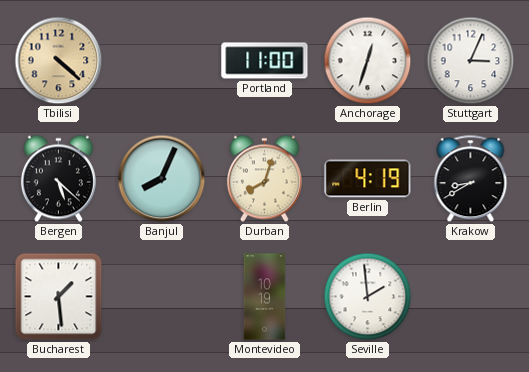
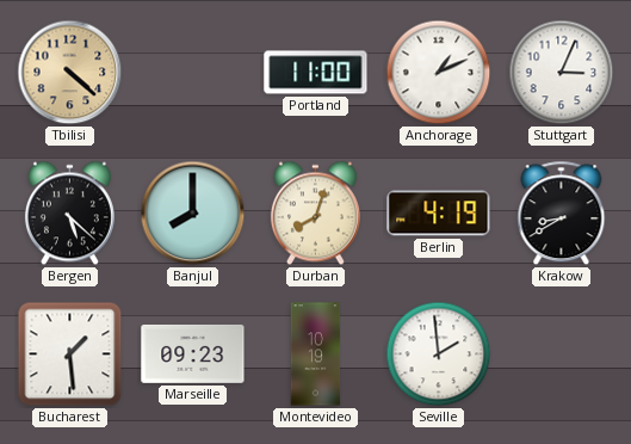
Anchorage: 12:33 -> 1:11 (439, 73)
Banjul: 8:04 -> 8:00 (193, 214)
Marseille: none -> 09:23 (193, 353)
